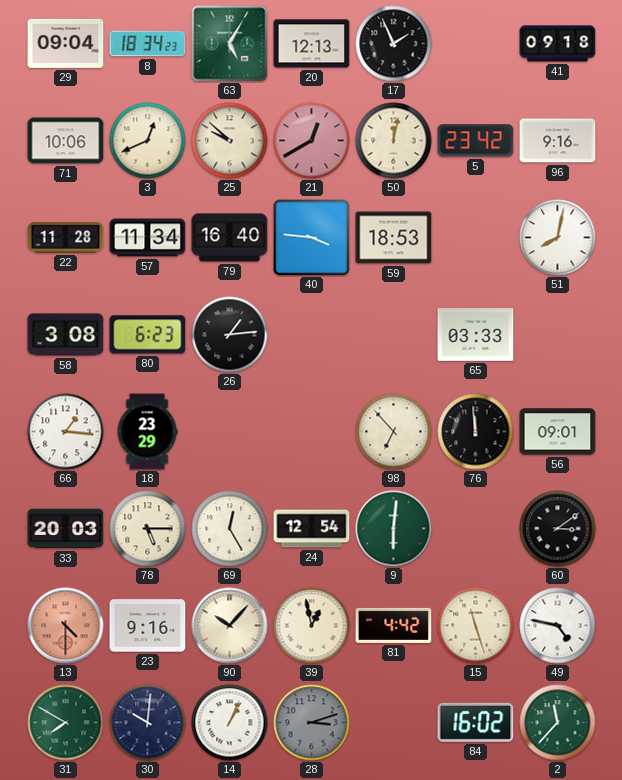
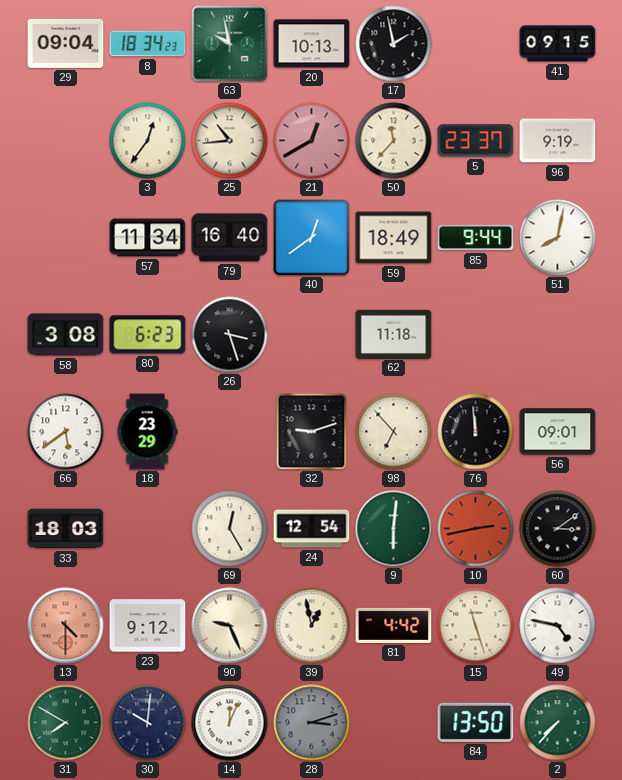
63: 5:05 -> 9:58 (230, 44)
20: 12:13 -> 10:13 (312, 44)
17: 1:56 -> 1:58 (394, 44)
41: 09:18 -> 09:15 (558, 44)
71: 10:06 -> none (66, 141)
3: 12:41 -> 12:36 (148, 141)
25: 9:52 -> 10:44 (230, 141)
50: 12:02 -> 11:37 (394, 141)
5: 23:42 -> 23:37 (476, 141)
96: 9:16 -> 9:19 (558, 141)
22: 11:28 -> none (66, 238)
40: 3:46 -> 12:39 (312, 238)
59: 18:53 -> 18:49 (394, 238)
85: none -> 9:44 (476, 238)
26: 1:14 -> 3:27 (230, 335)
62: none -> 11:18 (394, 334)
65: 03:33 -> none (476, 335)
66: 1:16 -> 5:39 (66, 432)
32: none -> 9:12 (312, 431)
33: 20:03 -> 18:03 (66, 529)
78: 5:15 -> none (148, 529)
10: none -> 2:43 (476, 529)
23: 9:16 -> 9:12 (148, 626)
90: 10:07 -> 9:26 (230, 626)
14: 1:04 -> 12:04 (230, 723)
84: 16:02 -> 13:50 (476, 722)
2: 11:37 -> 7:37 (558, 723)
